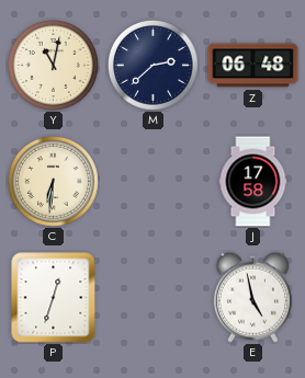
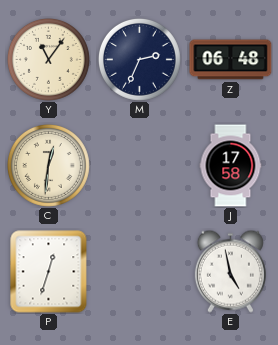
Y: 11:02 -> 11:06 (48, 59)
M: 2:38 -> 2:34 (139, 59)
C: 6:31 -> 12:31 (48, 165)
